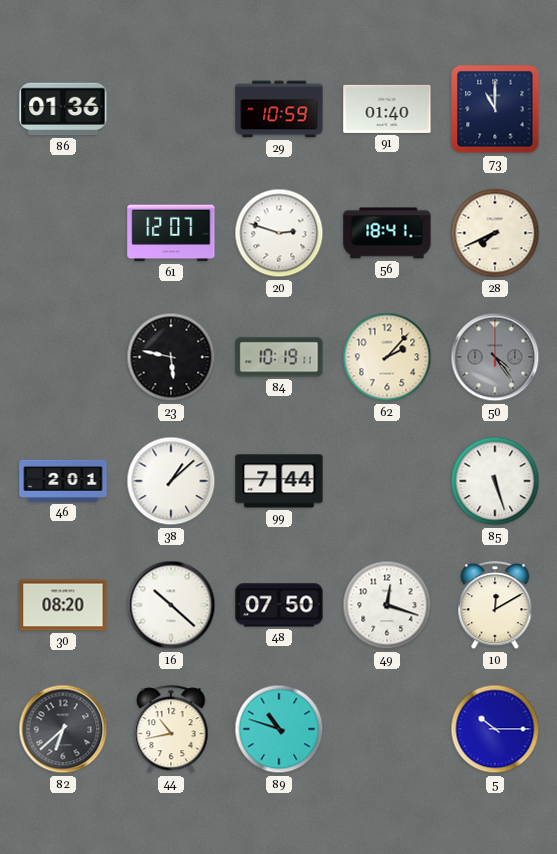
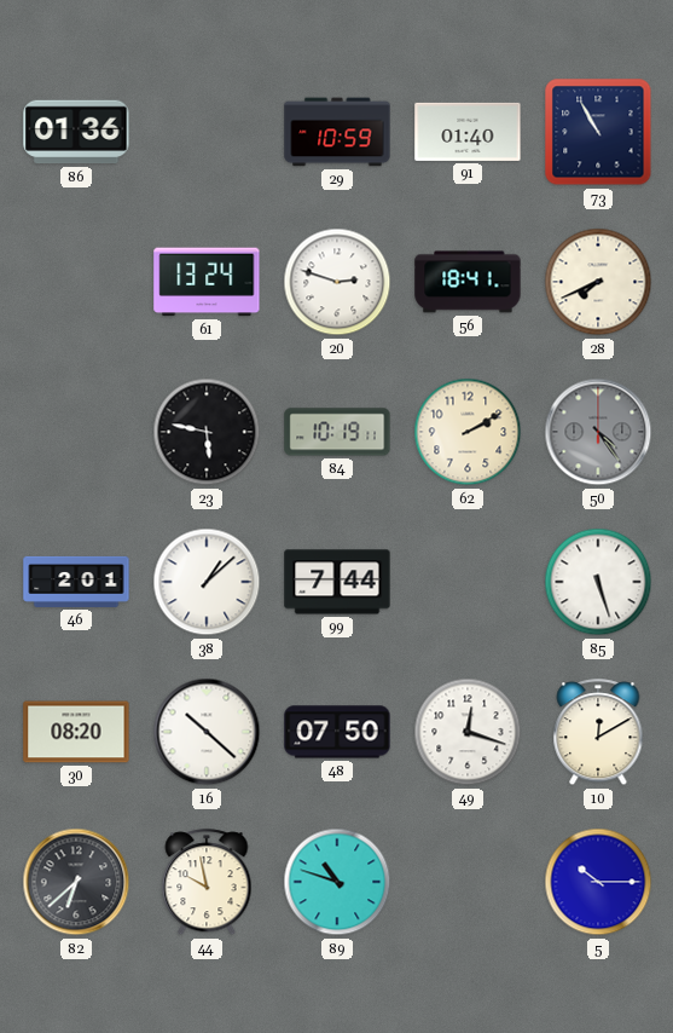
73: 11:00 -> 10:55 (598, 132)
61: 12:07 -> 13:24 (207, 282)
62: 2:07 -> 2:10 (468, 432)
44: 10:43 -> 9:58 (207, 883)
